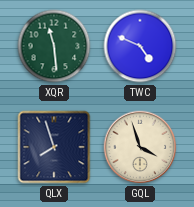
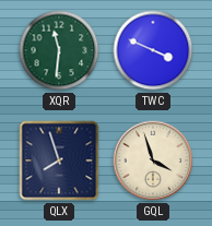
XQR: 11:29 -> 11:31 (59, 50)
TWC: 4:49 -> 3:49 (153, 50)
